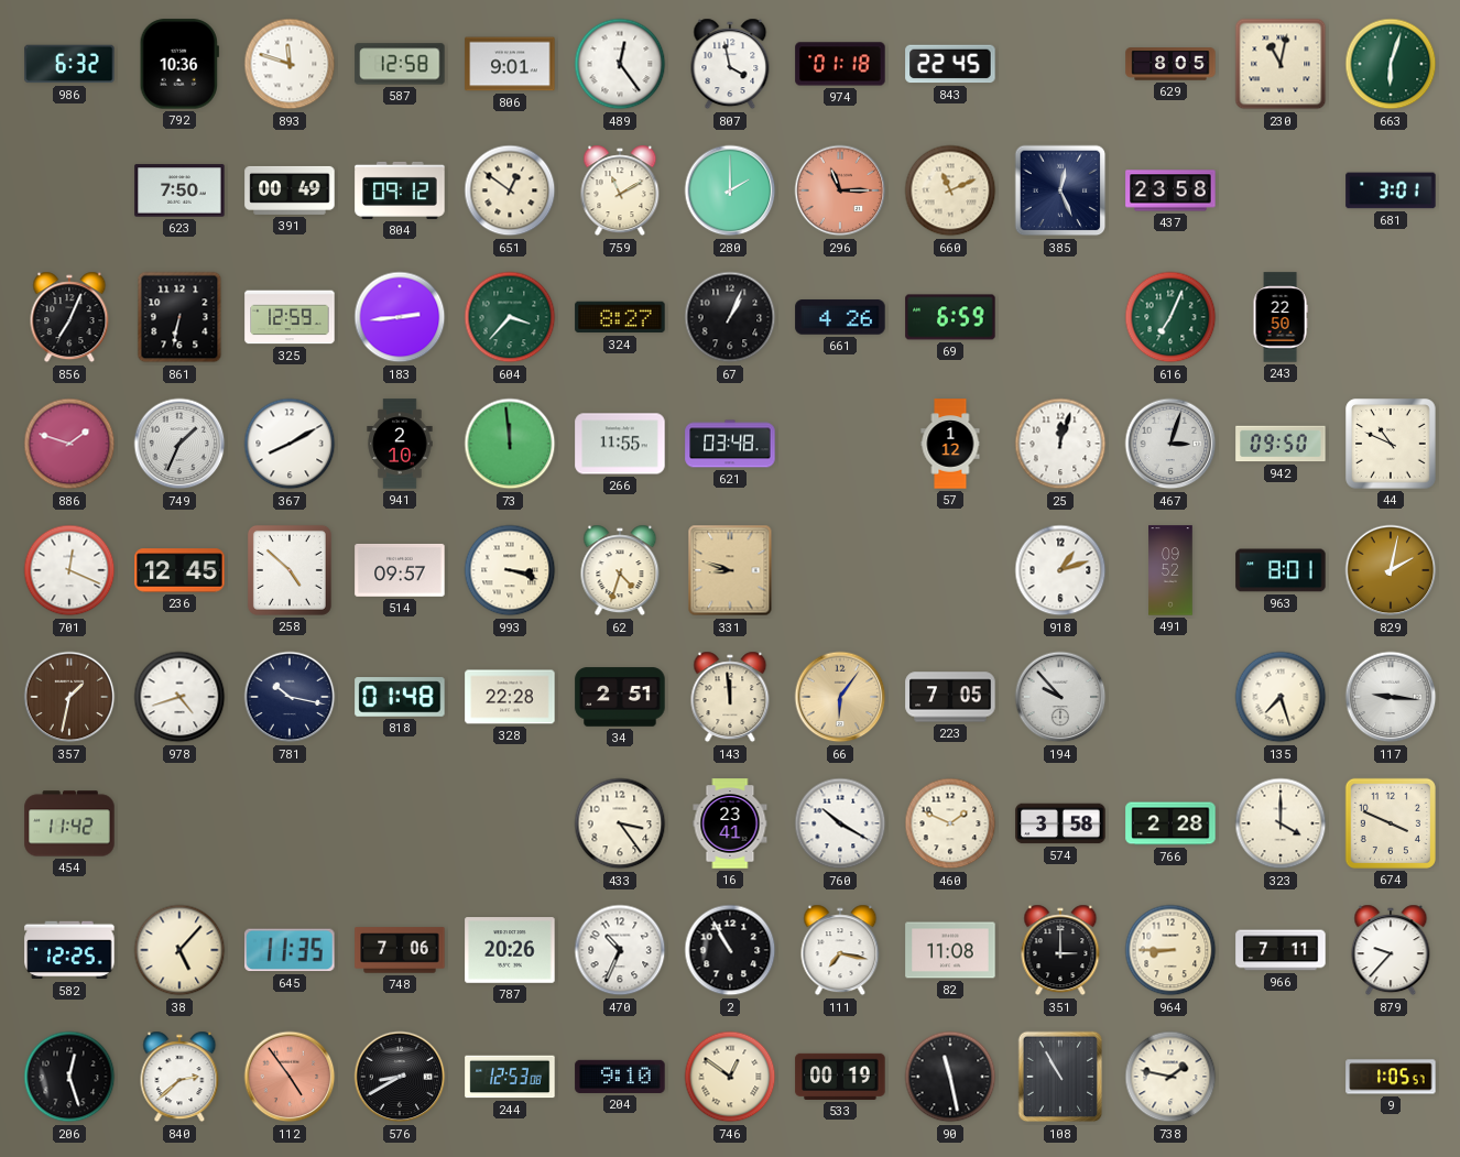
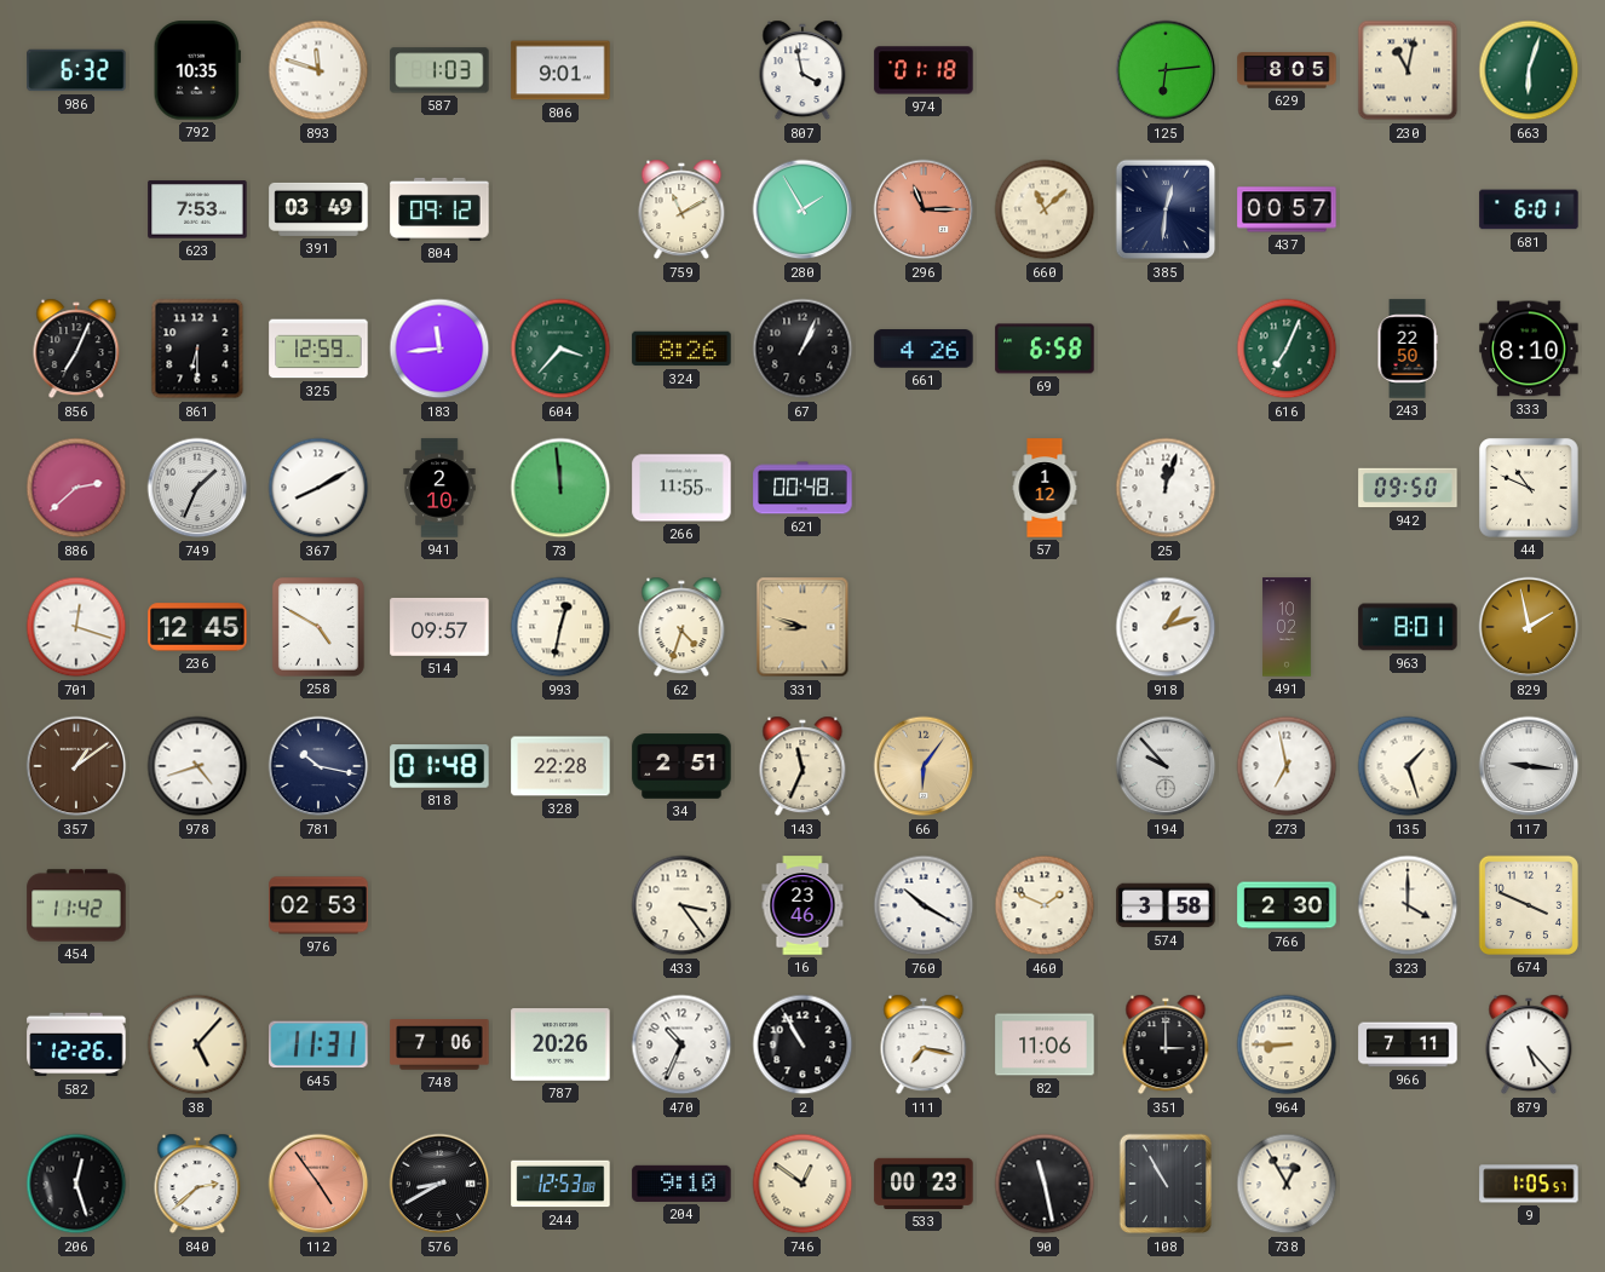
792: 10:36 -> 10:35 (197, 70)
587: 12:58 -> 1:03 (439, 70)
489: 12:24 -> none (620, 64)
843: 22:45 -> none (950, 64)
125: none -> 6:14 (1166, 70)
623: 7:50 -> 7:53 (197, 209)
391: 00:49 -> 03:49 (318, 209)
651: 12:51 -> none (510, 190)
280: 2:00 -> 1:55 (802, 209)
660: 11:11 -> 11:08 (1045, 209)
385: 12:26 -> 12:31 (1166, 209)
437: 23:58 -> 00:57 (1287, 209)
681: 3:01 -> 6:01 (1529, 209)
861: 6:32 -> 6:30 (197, 349)
183: 2:44 -> 11:44 (439, 349)
324: 8:27 -> 8:26 (681, 349)
69: 6:59 -> 6:58 (1045, 349)
333: none -> 8:10 (1529, 349)
886: 1:48 -> 2:38 (76, 488)
621: 03:48 -> 00:48 (802, 488)
467: 3:03 -> none (1170, 444)
701: 12:19 -> 12:18 (76, 627)
258: 4:52 -> 4:50 (318, 627)
993: 3:18 -> 12:32 (560, 627)
491: 09:52 -> 10:02 (1287, 627)
829: 2:02 -> 1:58 (1529, 627)
357: 1:32 -> 1:09 (76, 766)
143: 11:59 -> 11:34 (802, 766)
223: 7:05 -> none (950, 697)
273: none -> 6:58 (1287, 766)
135: 7:27 -> 1:27 (1408, 766)
976: none -> 02:53 (318, 905)
16: 23:41 -> 23:46 (802, 905)
766: 2:28 -> 2:30 (1287, 905)
582: 12:25 -> 12:26 (76, 1044)
645: 11:35 -> 11:31 (318, 1044)
82: 11:08 -> 11:06 (1045, 1044)
879: 9:37 -> 5:23 (1529, 1044)
533: 00:19 -> 00:23 (924, 1184)
738: 1:47 -> 12:55 (1287, 1184)
